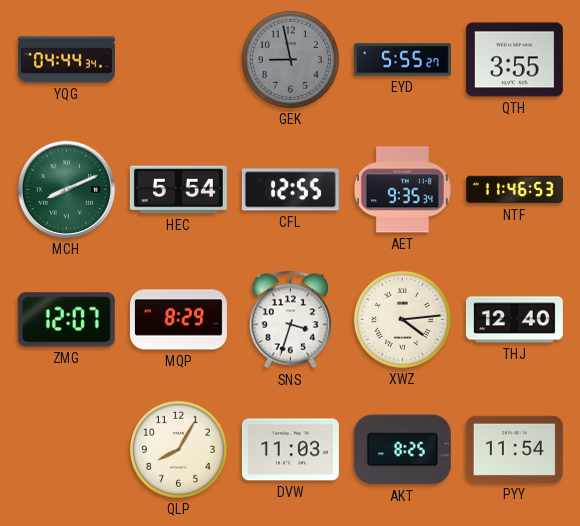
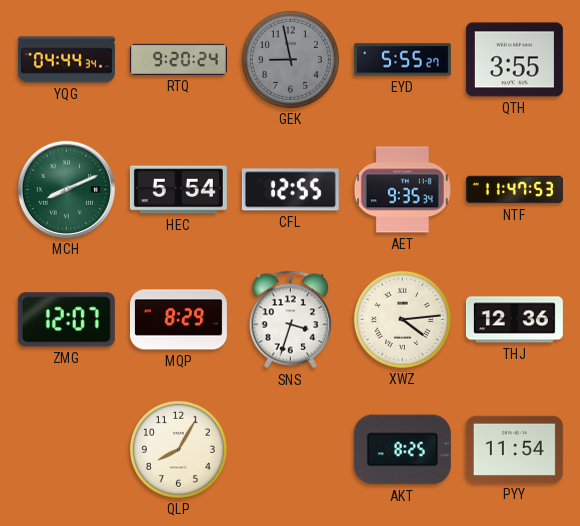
RTQ: none -> 9:20 (178, 59)
NTF: 11:46 -> 11:47 (514, 190)
THJ: 12:40 -> 12:36 (514, 320)
DVW: 11:03 -> none (290, 450)
